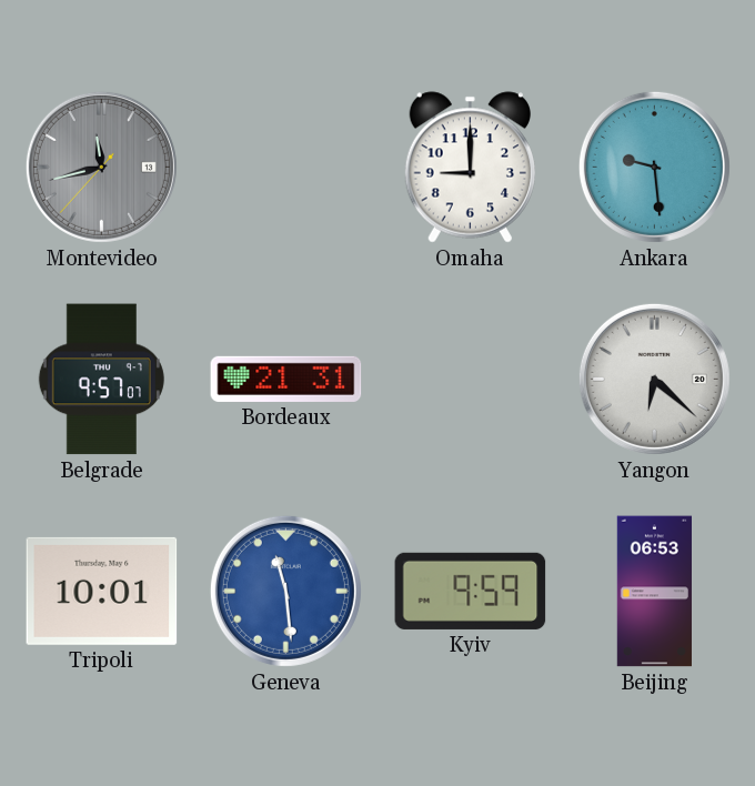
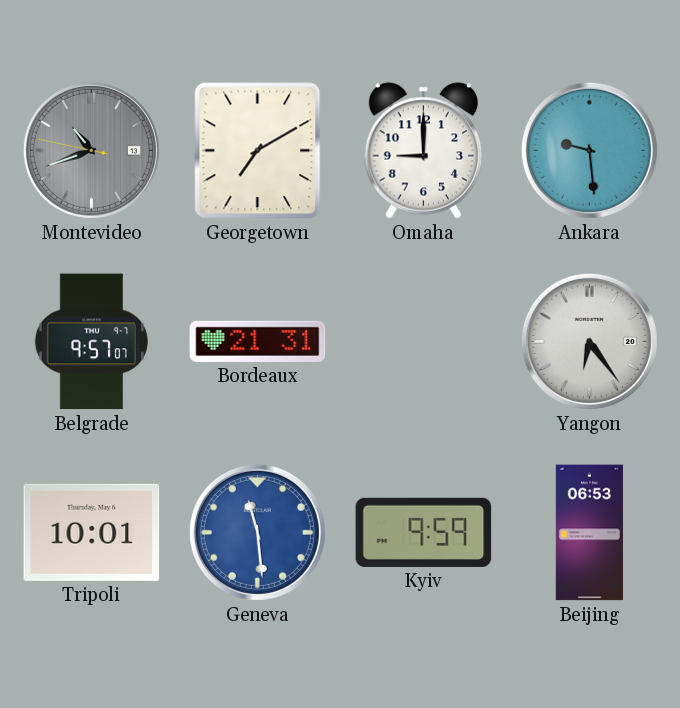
Montevideo: 11:42 -> 10:41 (91, 150)
Georgetown: none -> 7:10 (258, 151)
Yangon: 6:22 -> 6:24 (589, 341)
